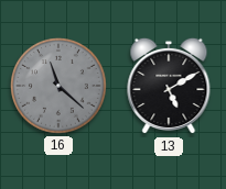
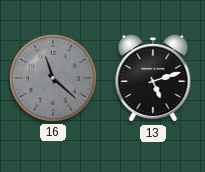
13: 5:10 -> 5:12 (153, 78)
